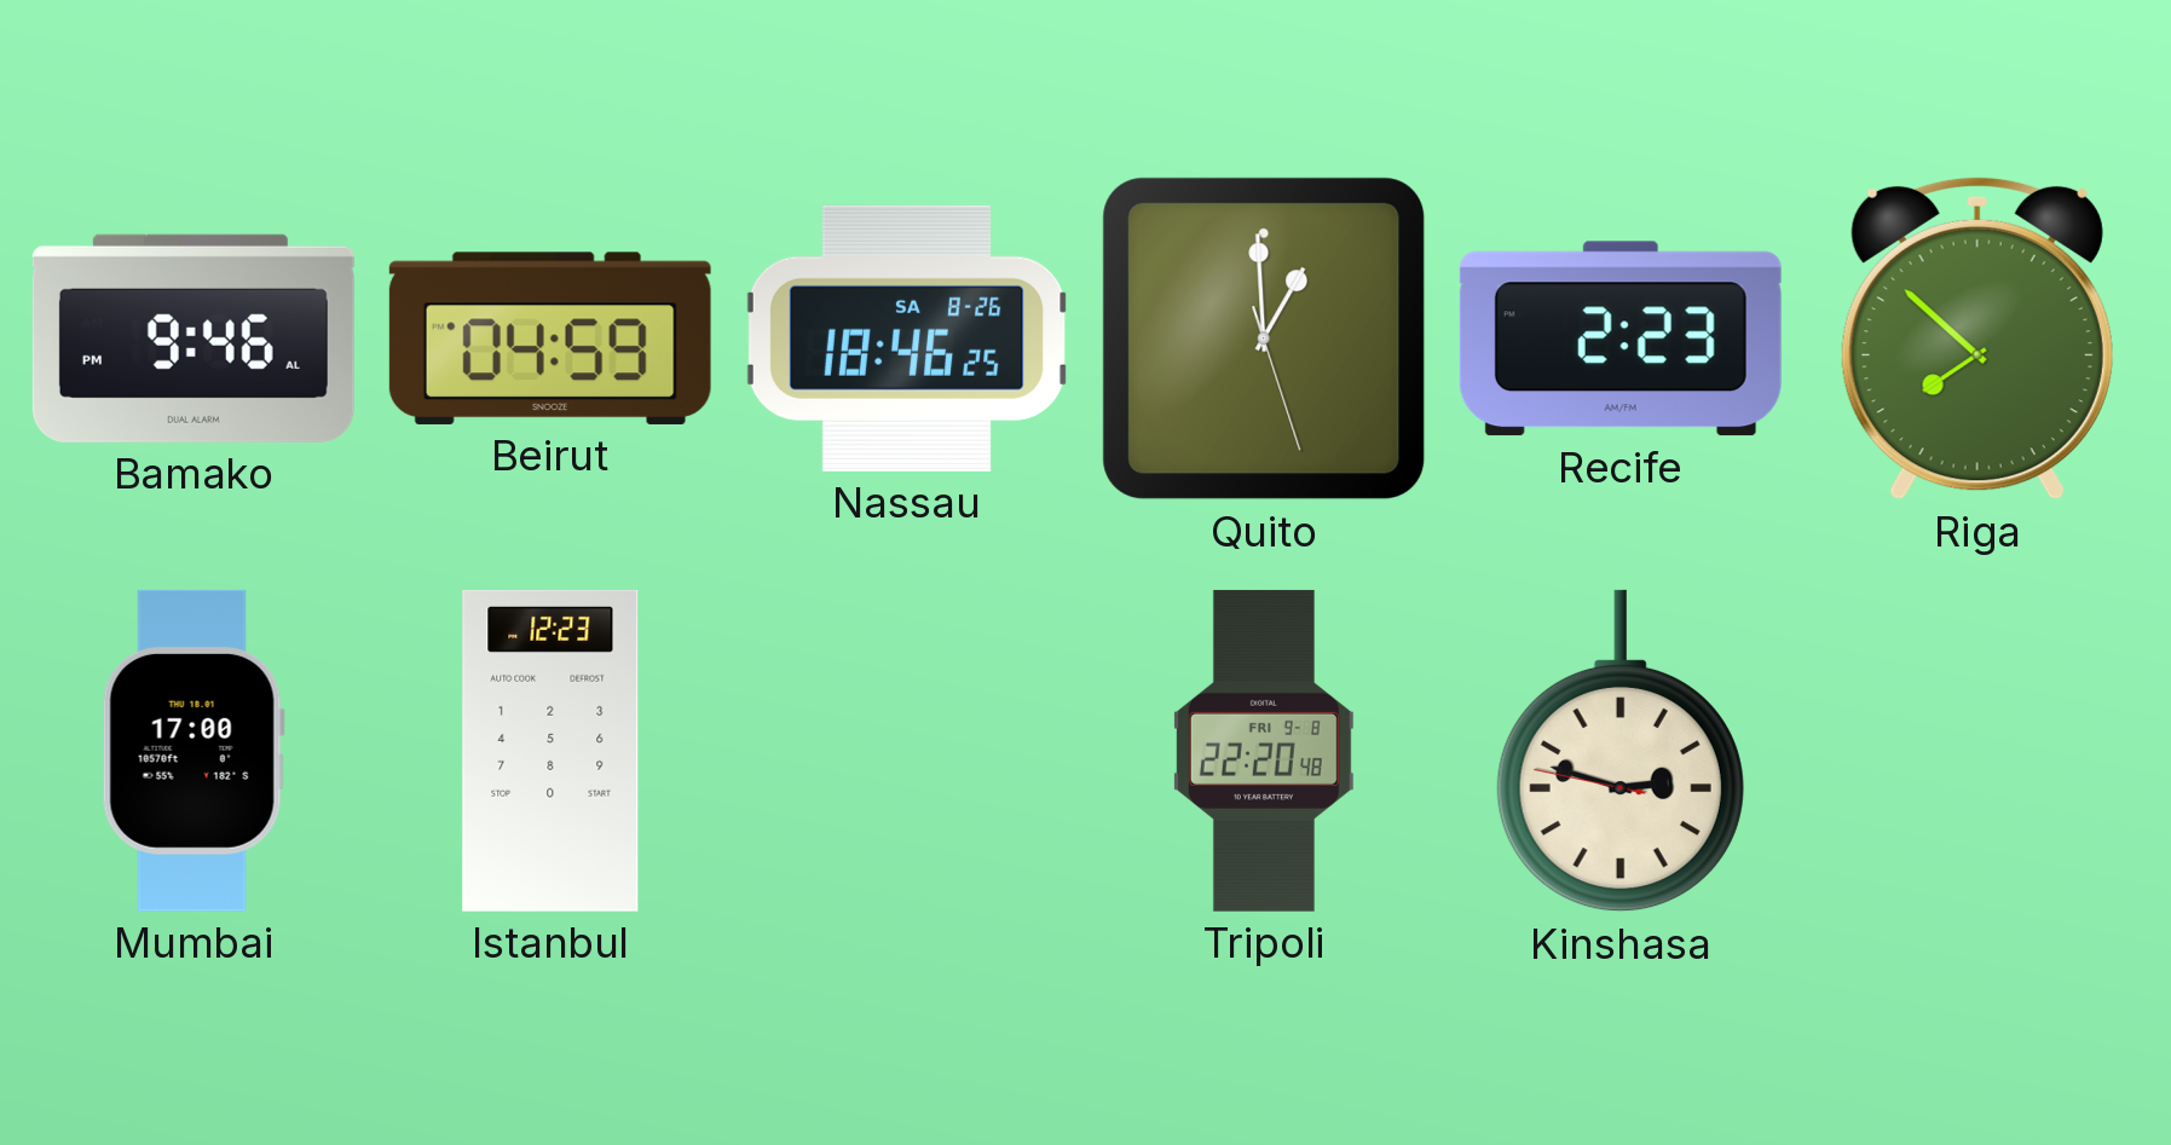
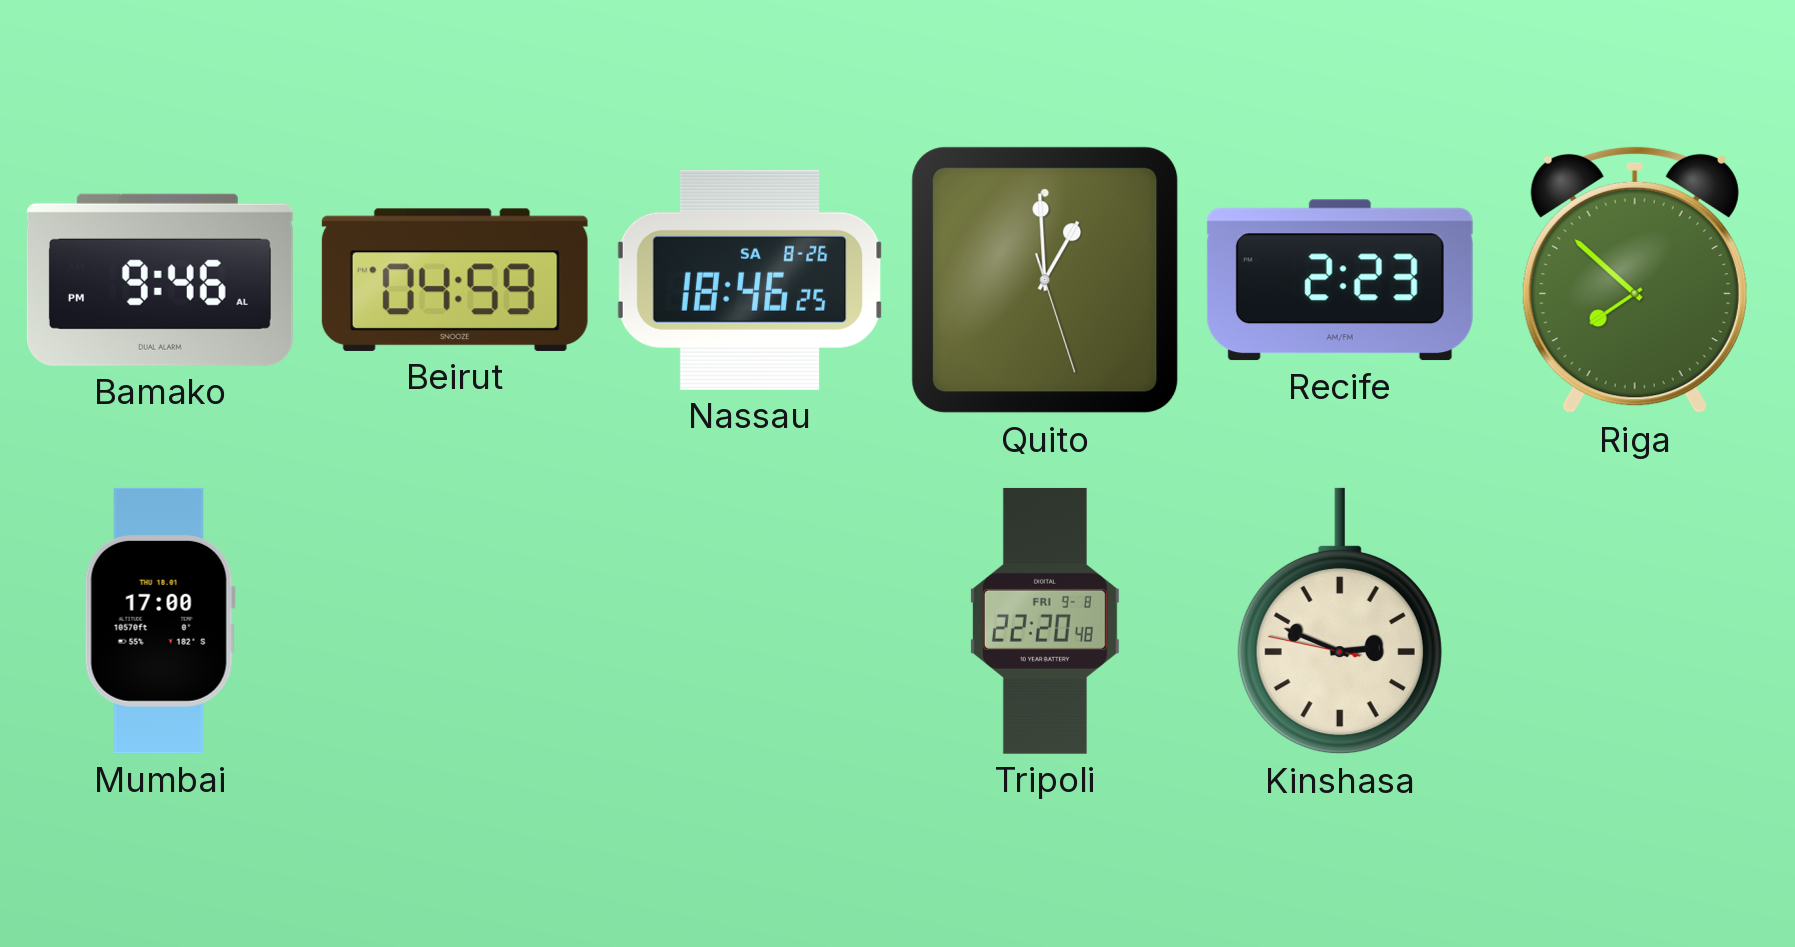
Istanbul: 12:23 -> none (550, 751)
Kinshasa: 2:47 -> 2:48 (1340, 621)
